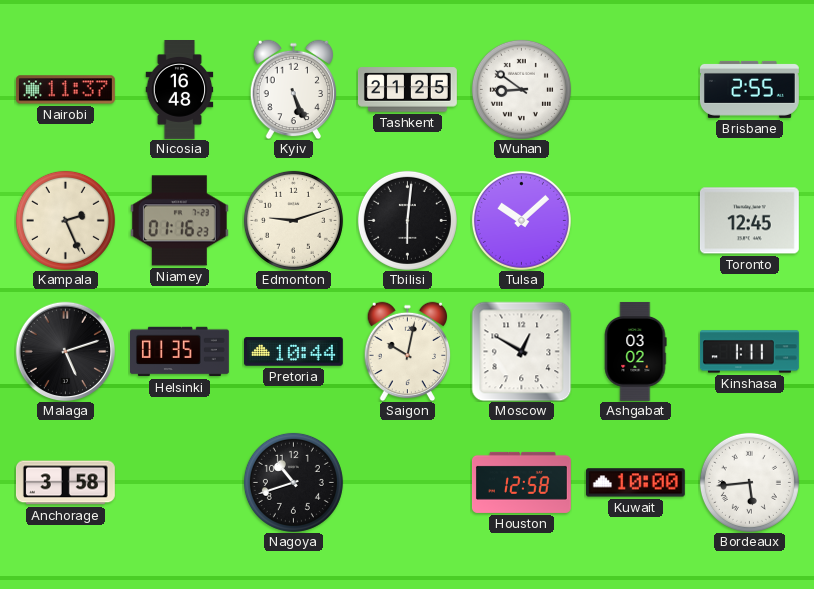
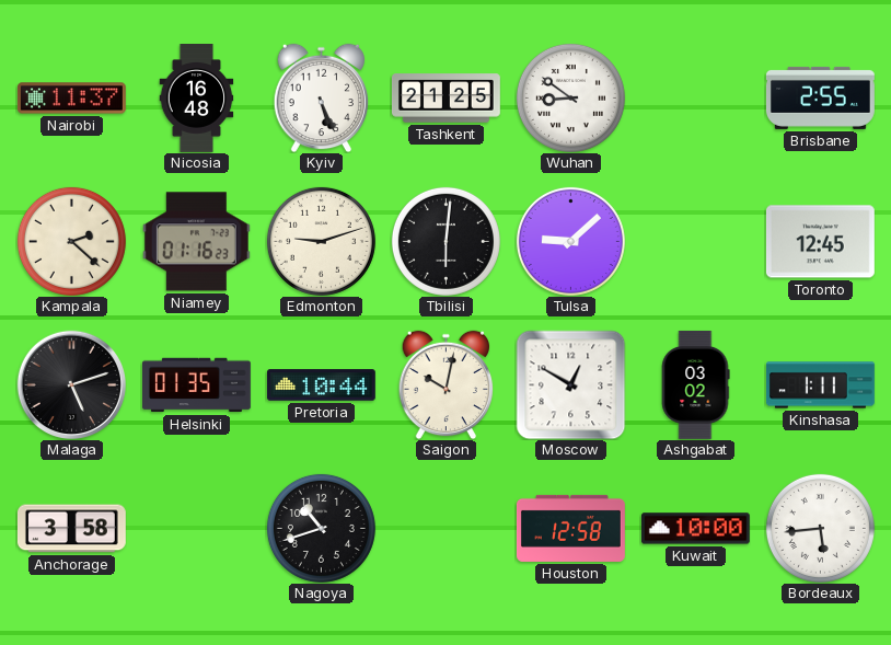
Kampala: 2:26 -> 2:22 (71, 241)
Tulsa: 10:08 -> 9:08 (570, 241)
